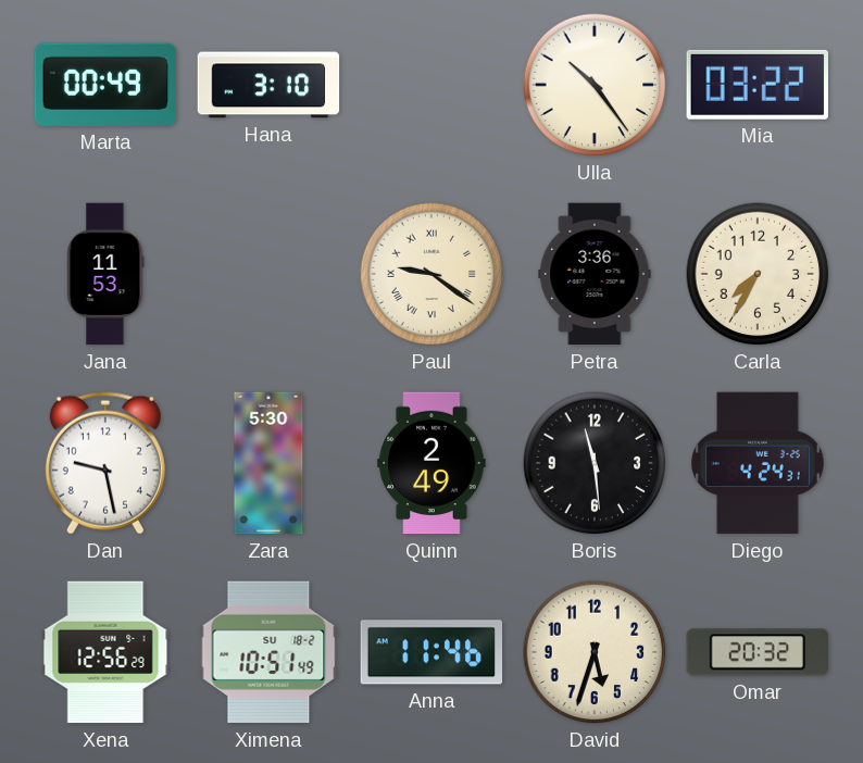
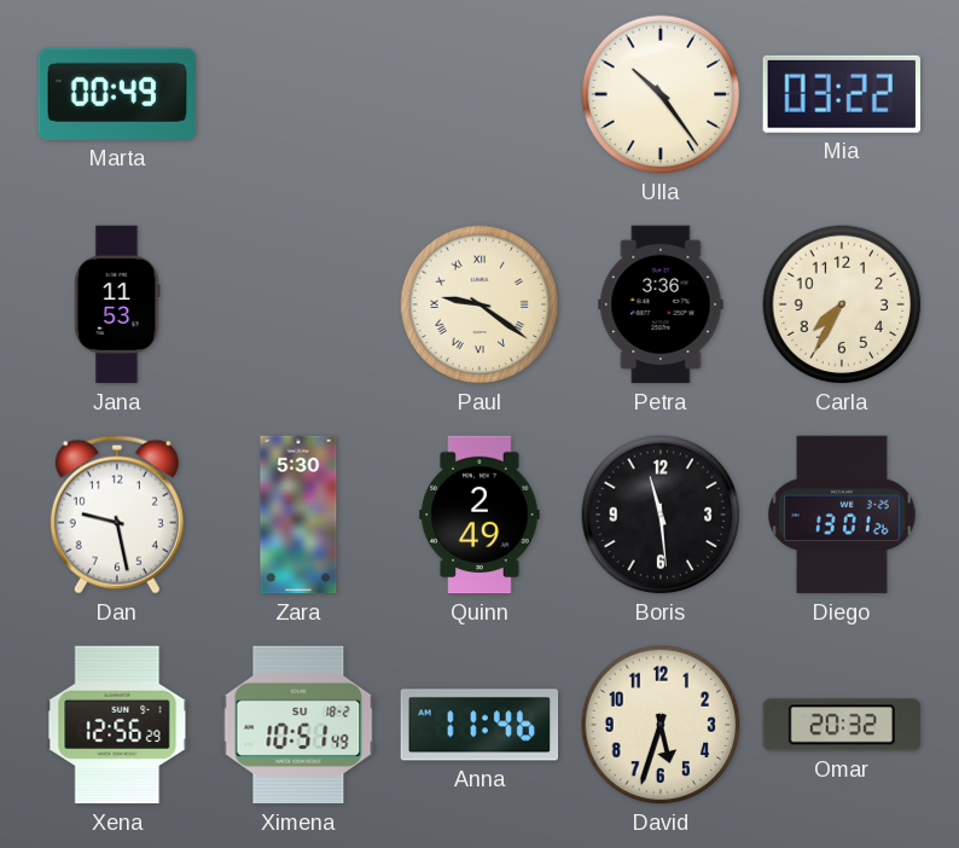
Hana: 3:10 -> none (268, 85)
Diego: 4:24 -> 13:01 (843, 515)
